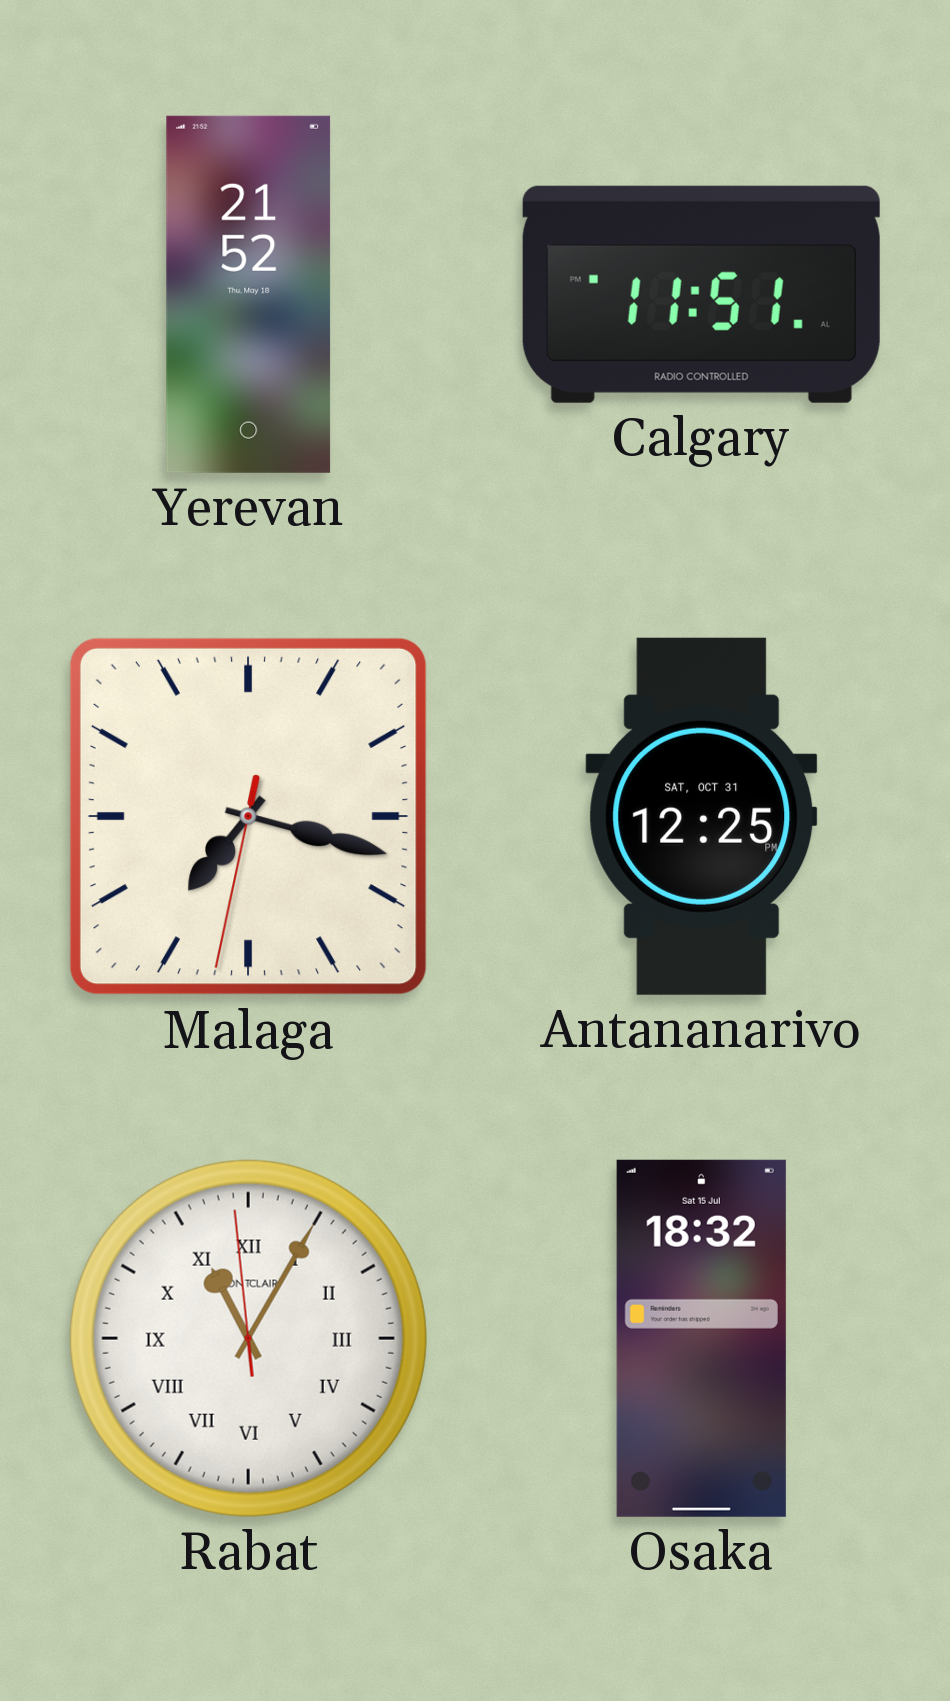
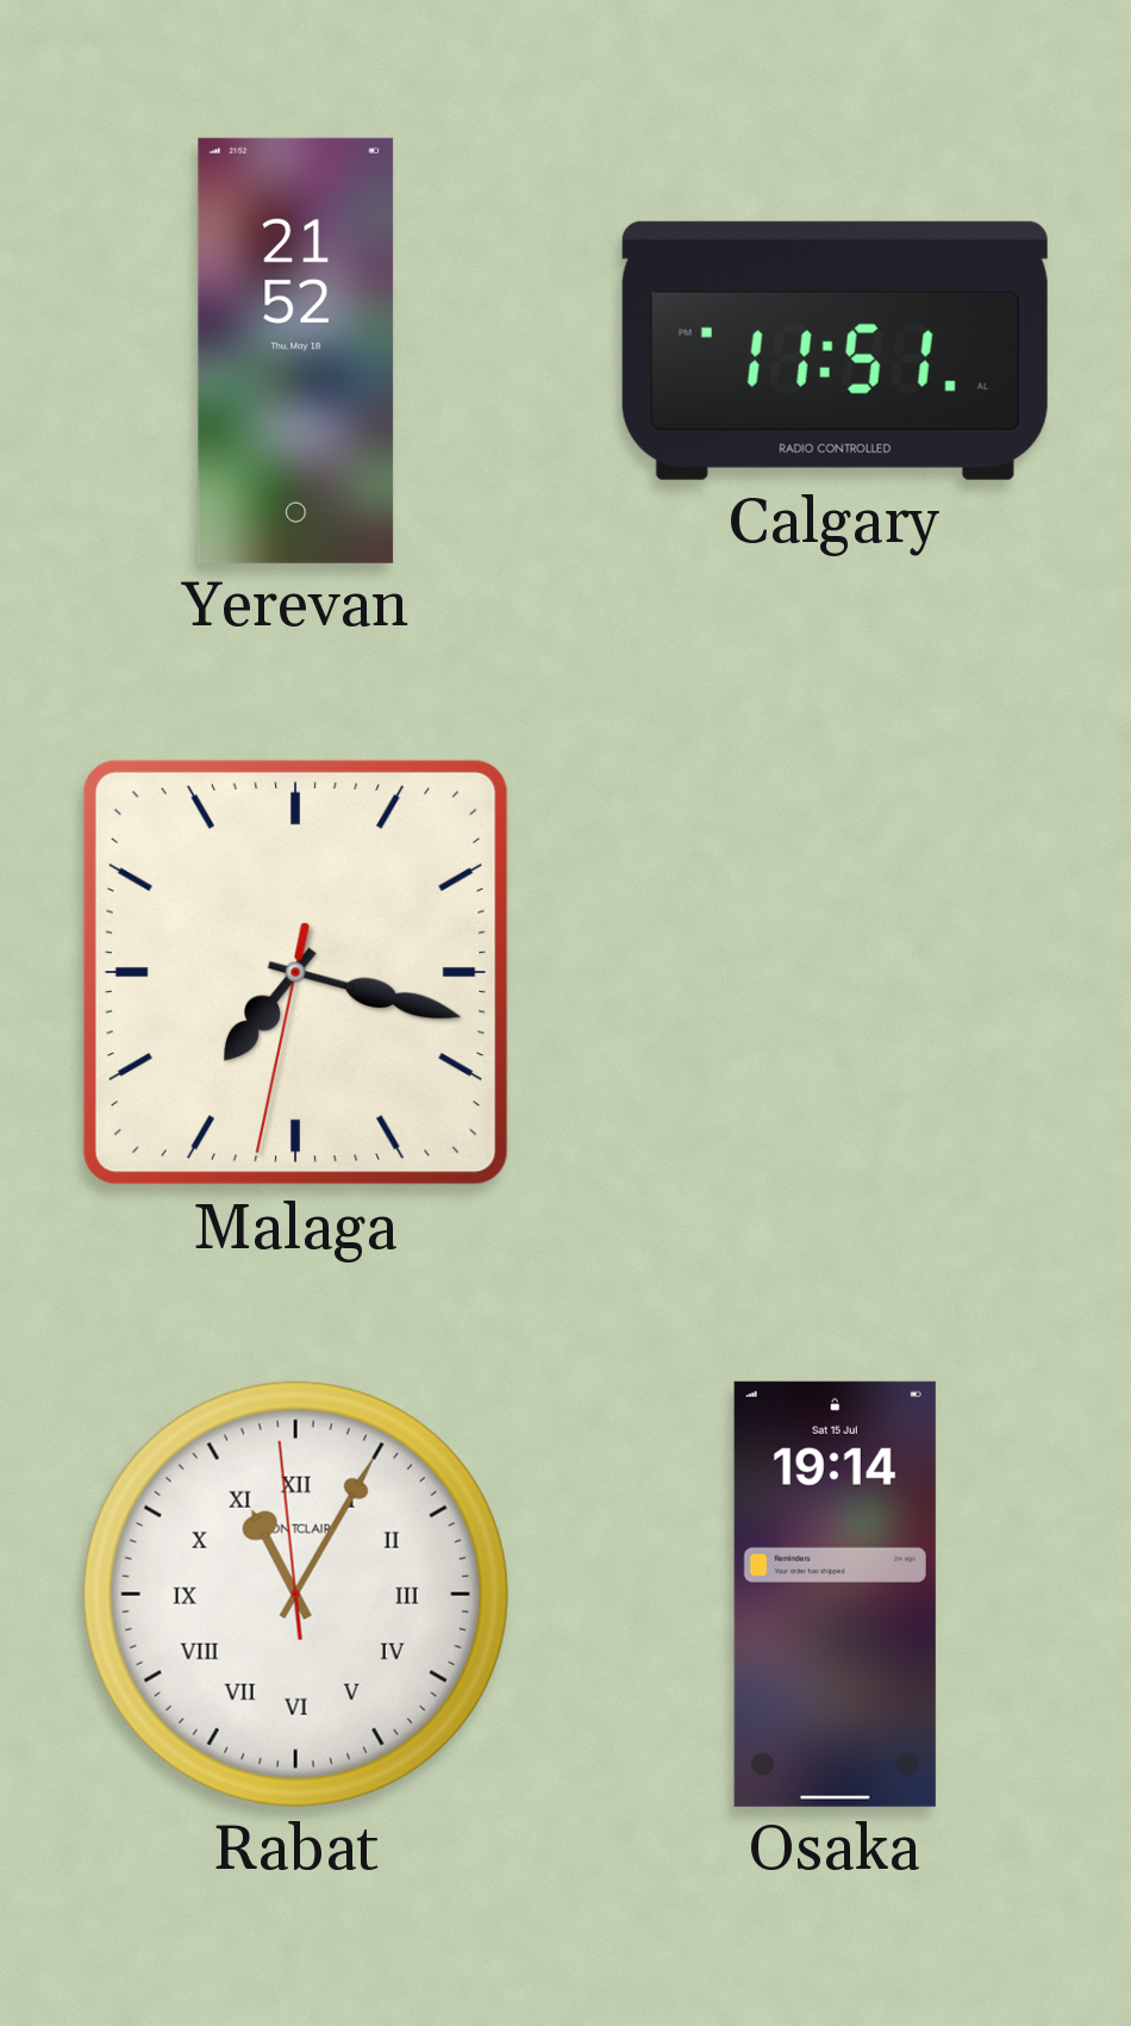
Antananarivo: 12:25 -> none (702, 816)
Osaka: 18:32 -> 19:14 (835, 1594)
